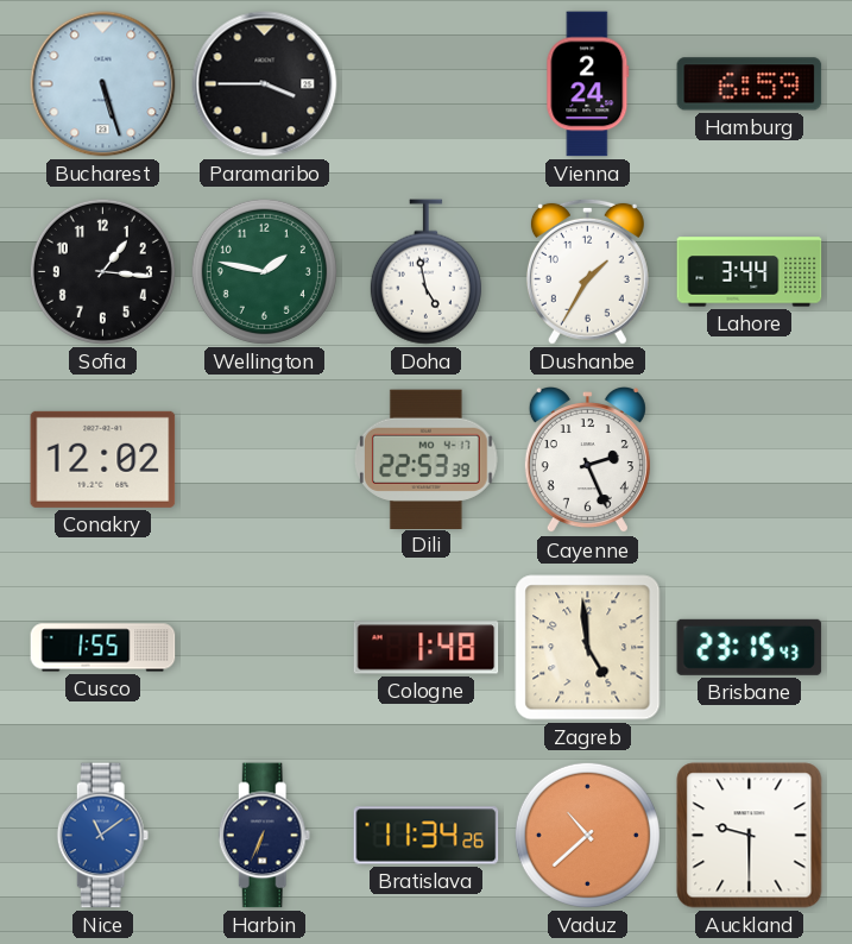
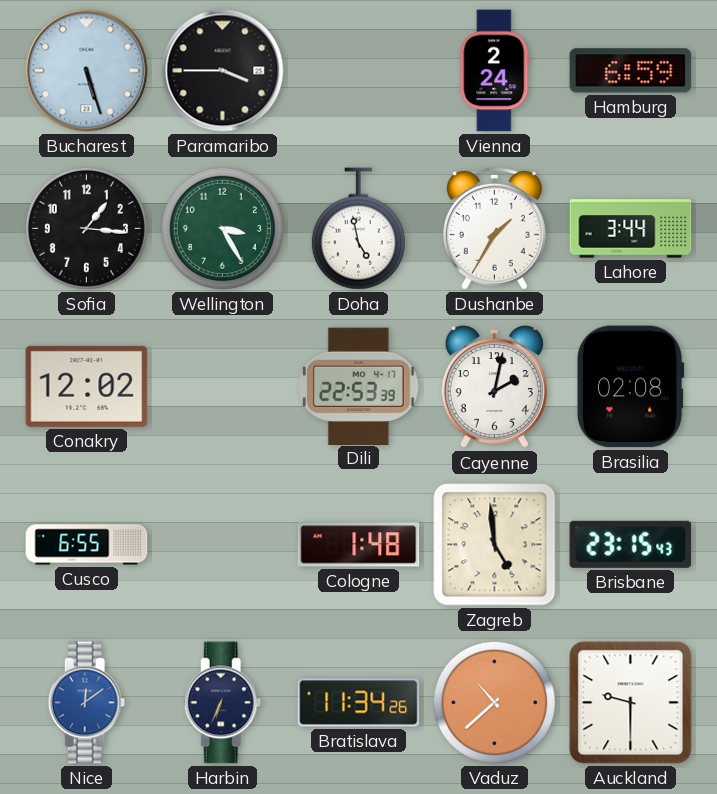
Wellington: 1:47 -> 3:25 (222, 228)
Cayenne: 2:26 -> 2:02 (494, 387)
Brasilia: none -> 02:08 (630, 387)
Cusco: 1:55 -> 6:55 (87, 545)
Nice: 11:09 -> 12:09 (87, 703)
